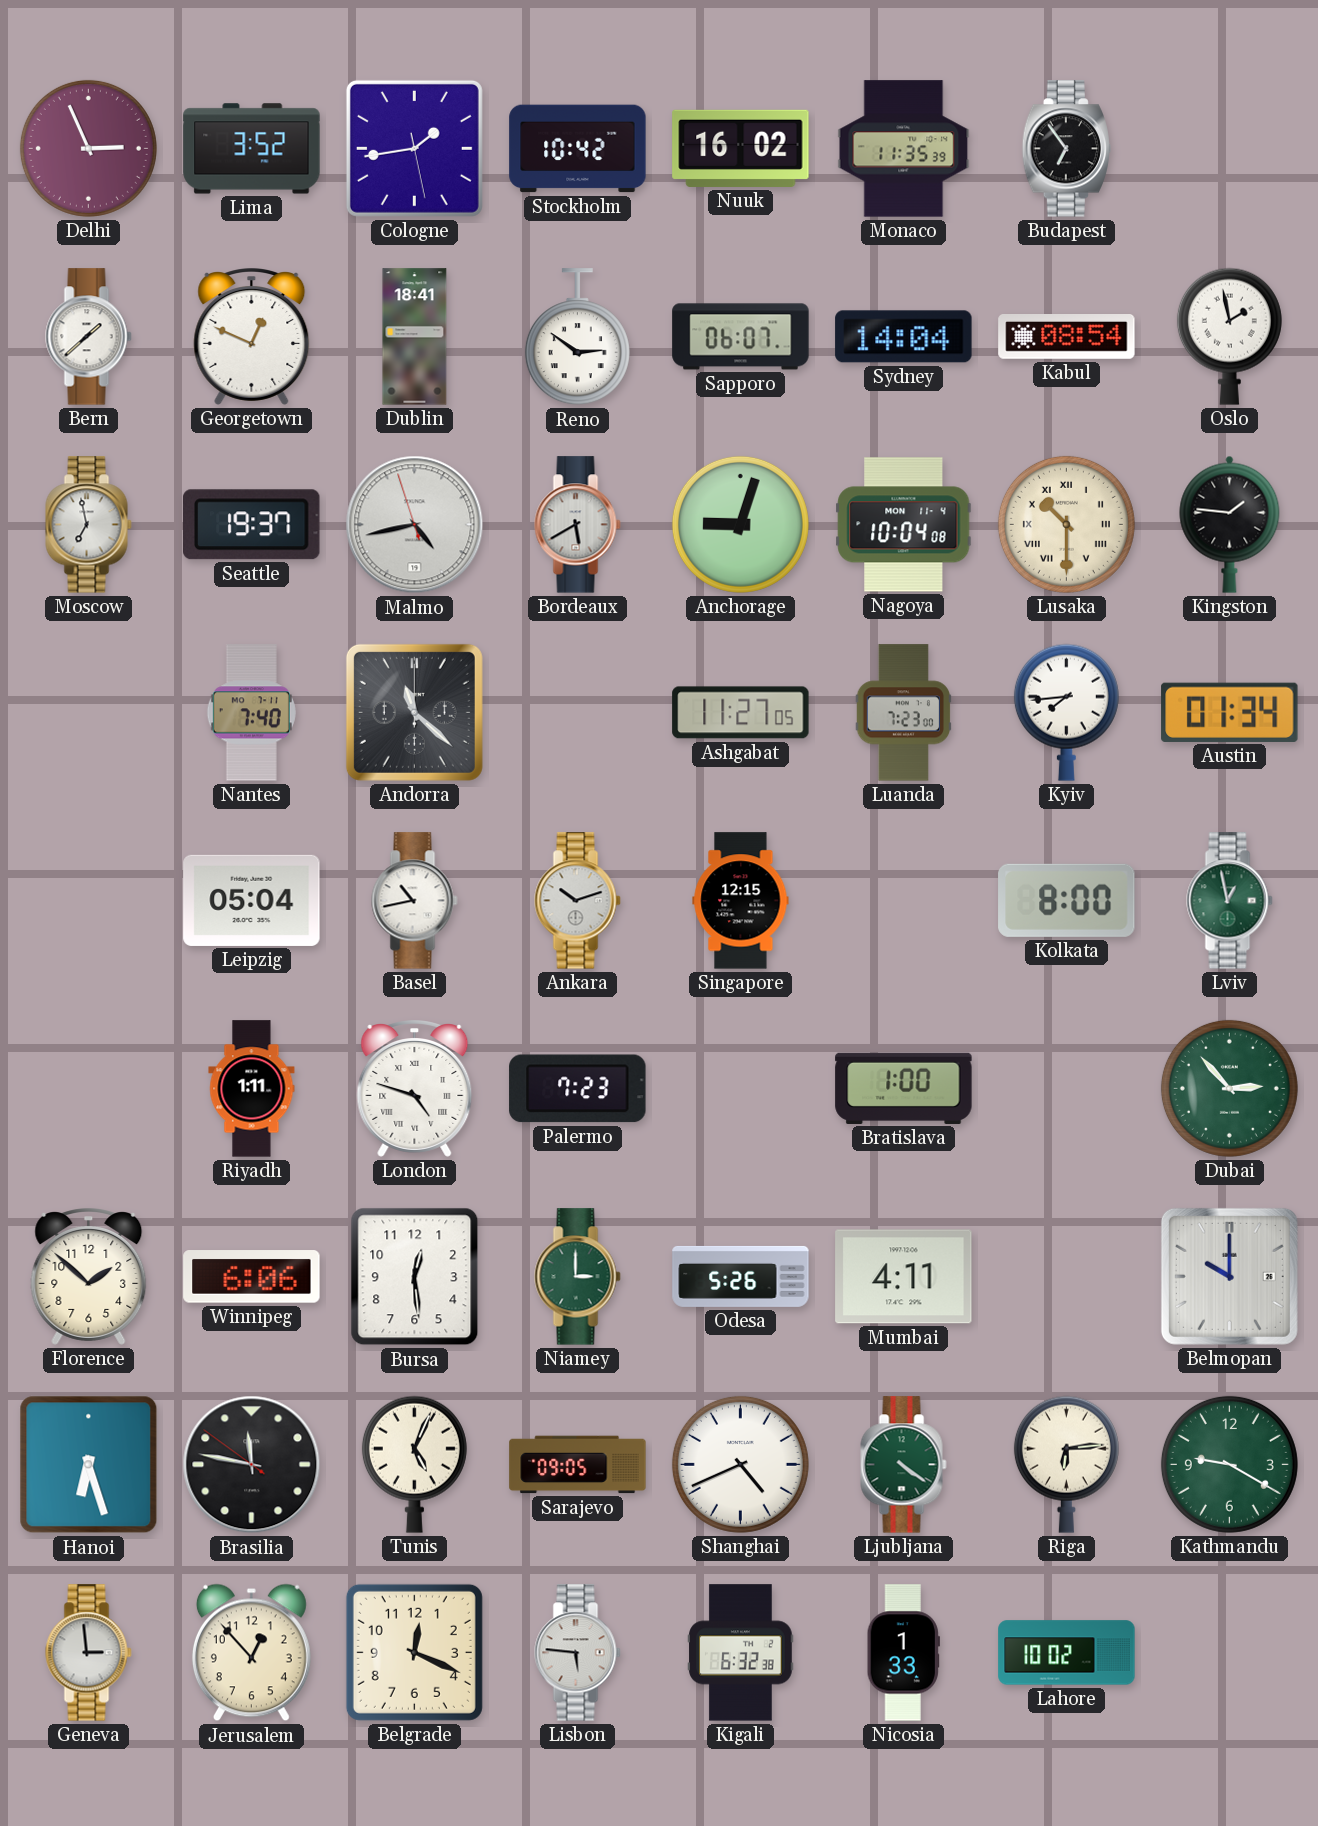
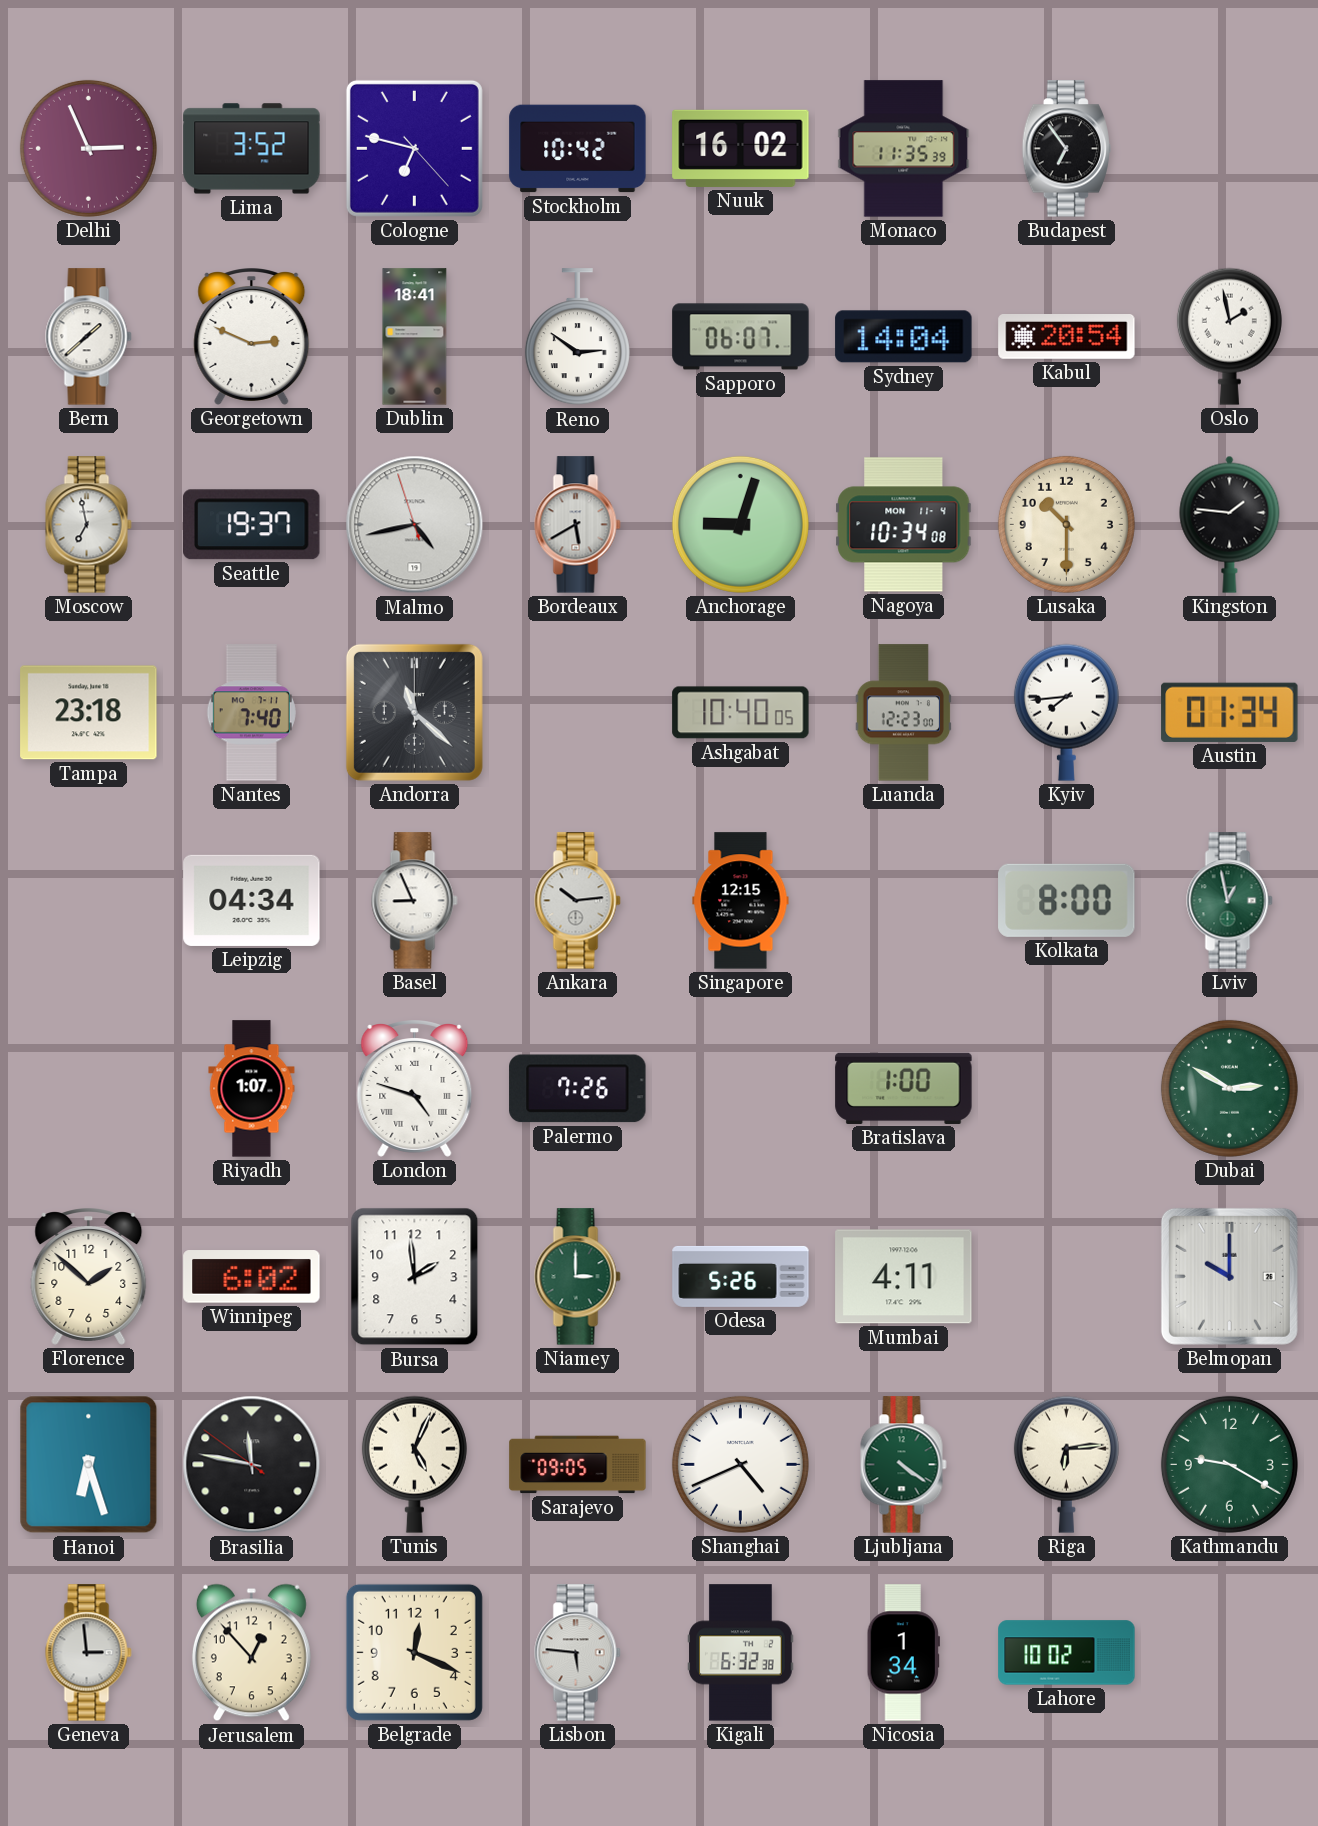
Cologne: 1:43 -> 6:47 (414, 148)
Georgetown: 12:49 -> 2:49 (252, 337)
Kabul: 08:54 -> 20:54 (1067, 337)
Nagoya: 10:04 -> 10:34 (904, 525)
Lusaka numerals: Roman -> Arabic (1066, 524)
Tampa: none -> 23:18 (89, 713)
Ashgabat: 11:27 -> 10:40 (741, 713)
Luanda: 7:23 -> 12:23 (903, 713)
Leipzig: 05:04 -> 04:34 (252, 900)
Basel: 10:43 -> 8:56 (415, 901)
Ankara: 10:12 -> 10:14 (578, 901)
Riyadh: 1:11 -> 1:07 (252, 1089)
Palermo: 7:23 -> 7:26 (578, 1089)
Dubai: 2:53 -> 2:50 (1229, 1088)
Winnipeg: 6:06 -> 6:02 (252, 1277)
Bursa: 12:29 -> 1:59 (415, 1277)
Nicosia: 1:33 -> 1:34 (903, 1653)
